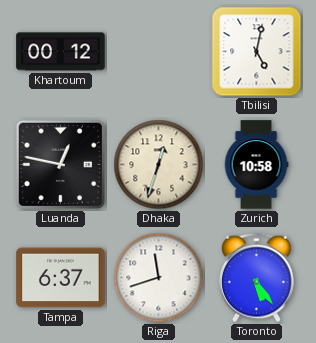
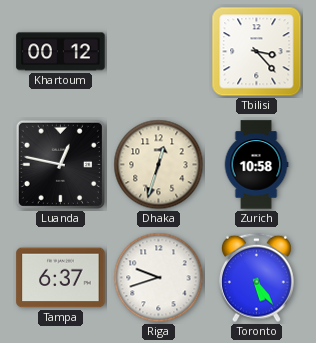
Tbilisi: 5:02 -> 3:23 (257, 52)
Riga: 11:42 -> 9:42 (159, 278)
